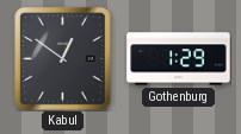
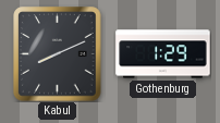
Kabul: 12:51 -> 8:11 (58, 54)
